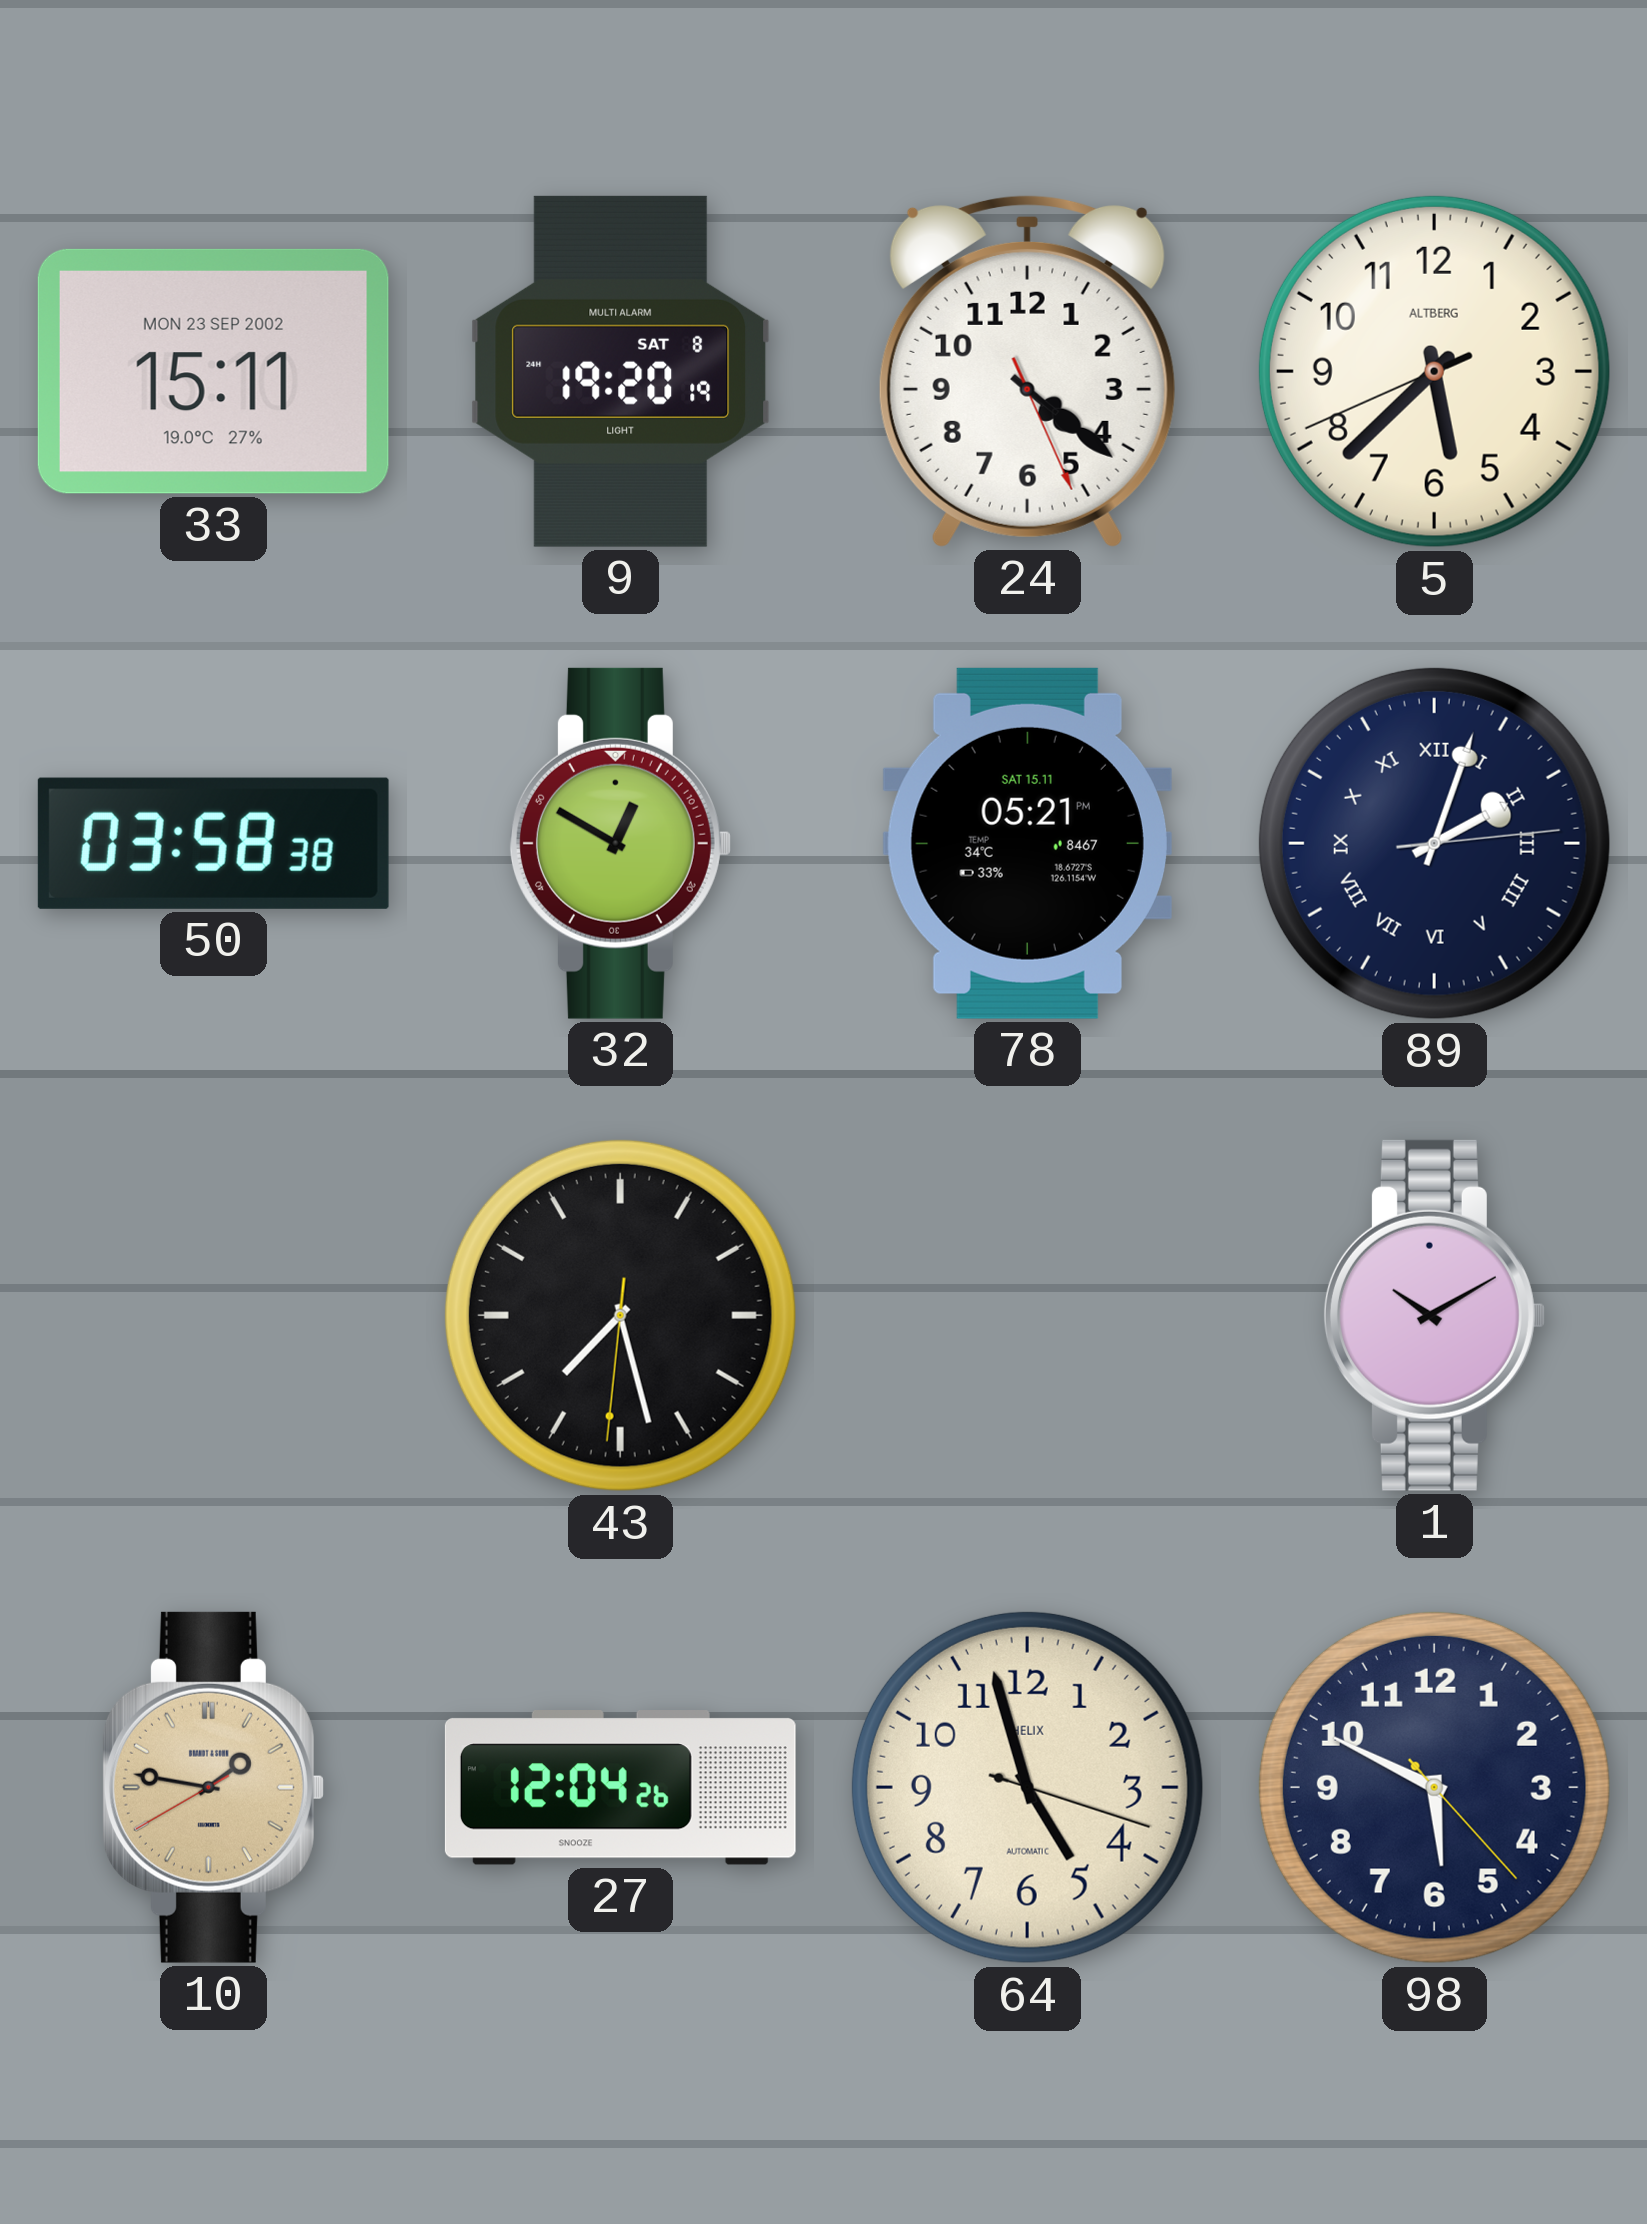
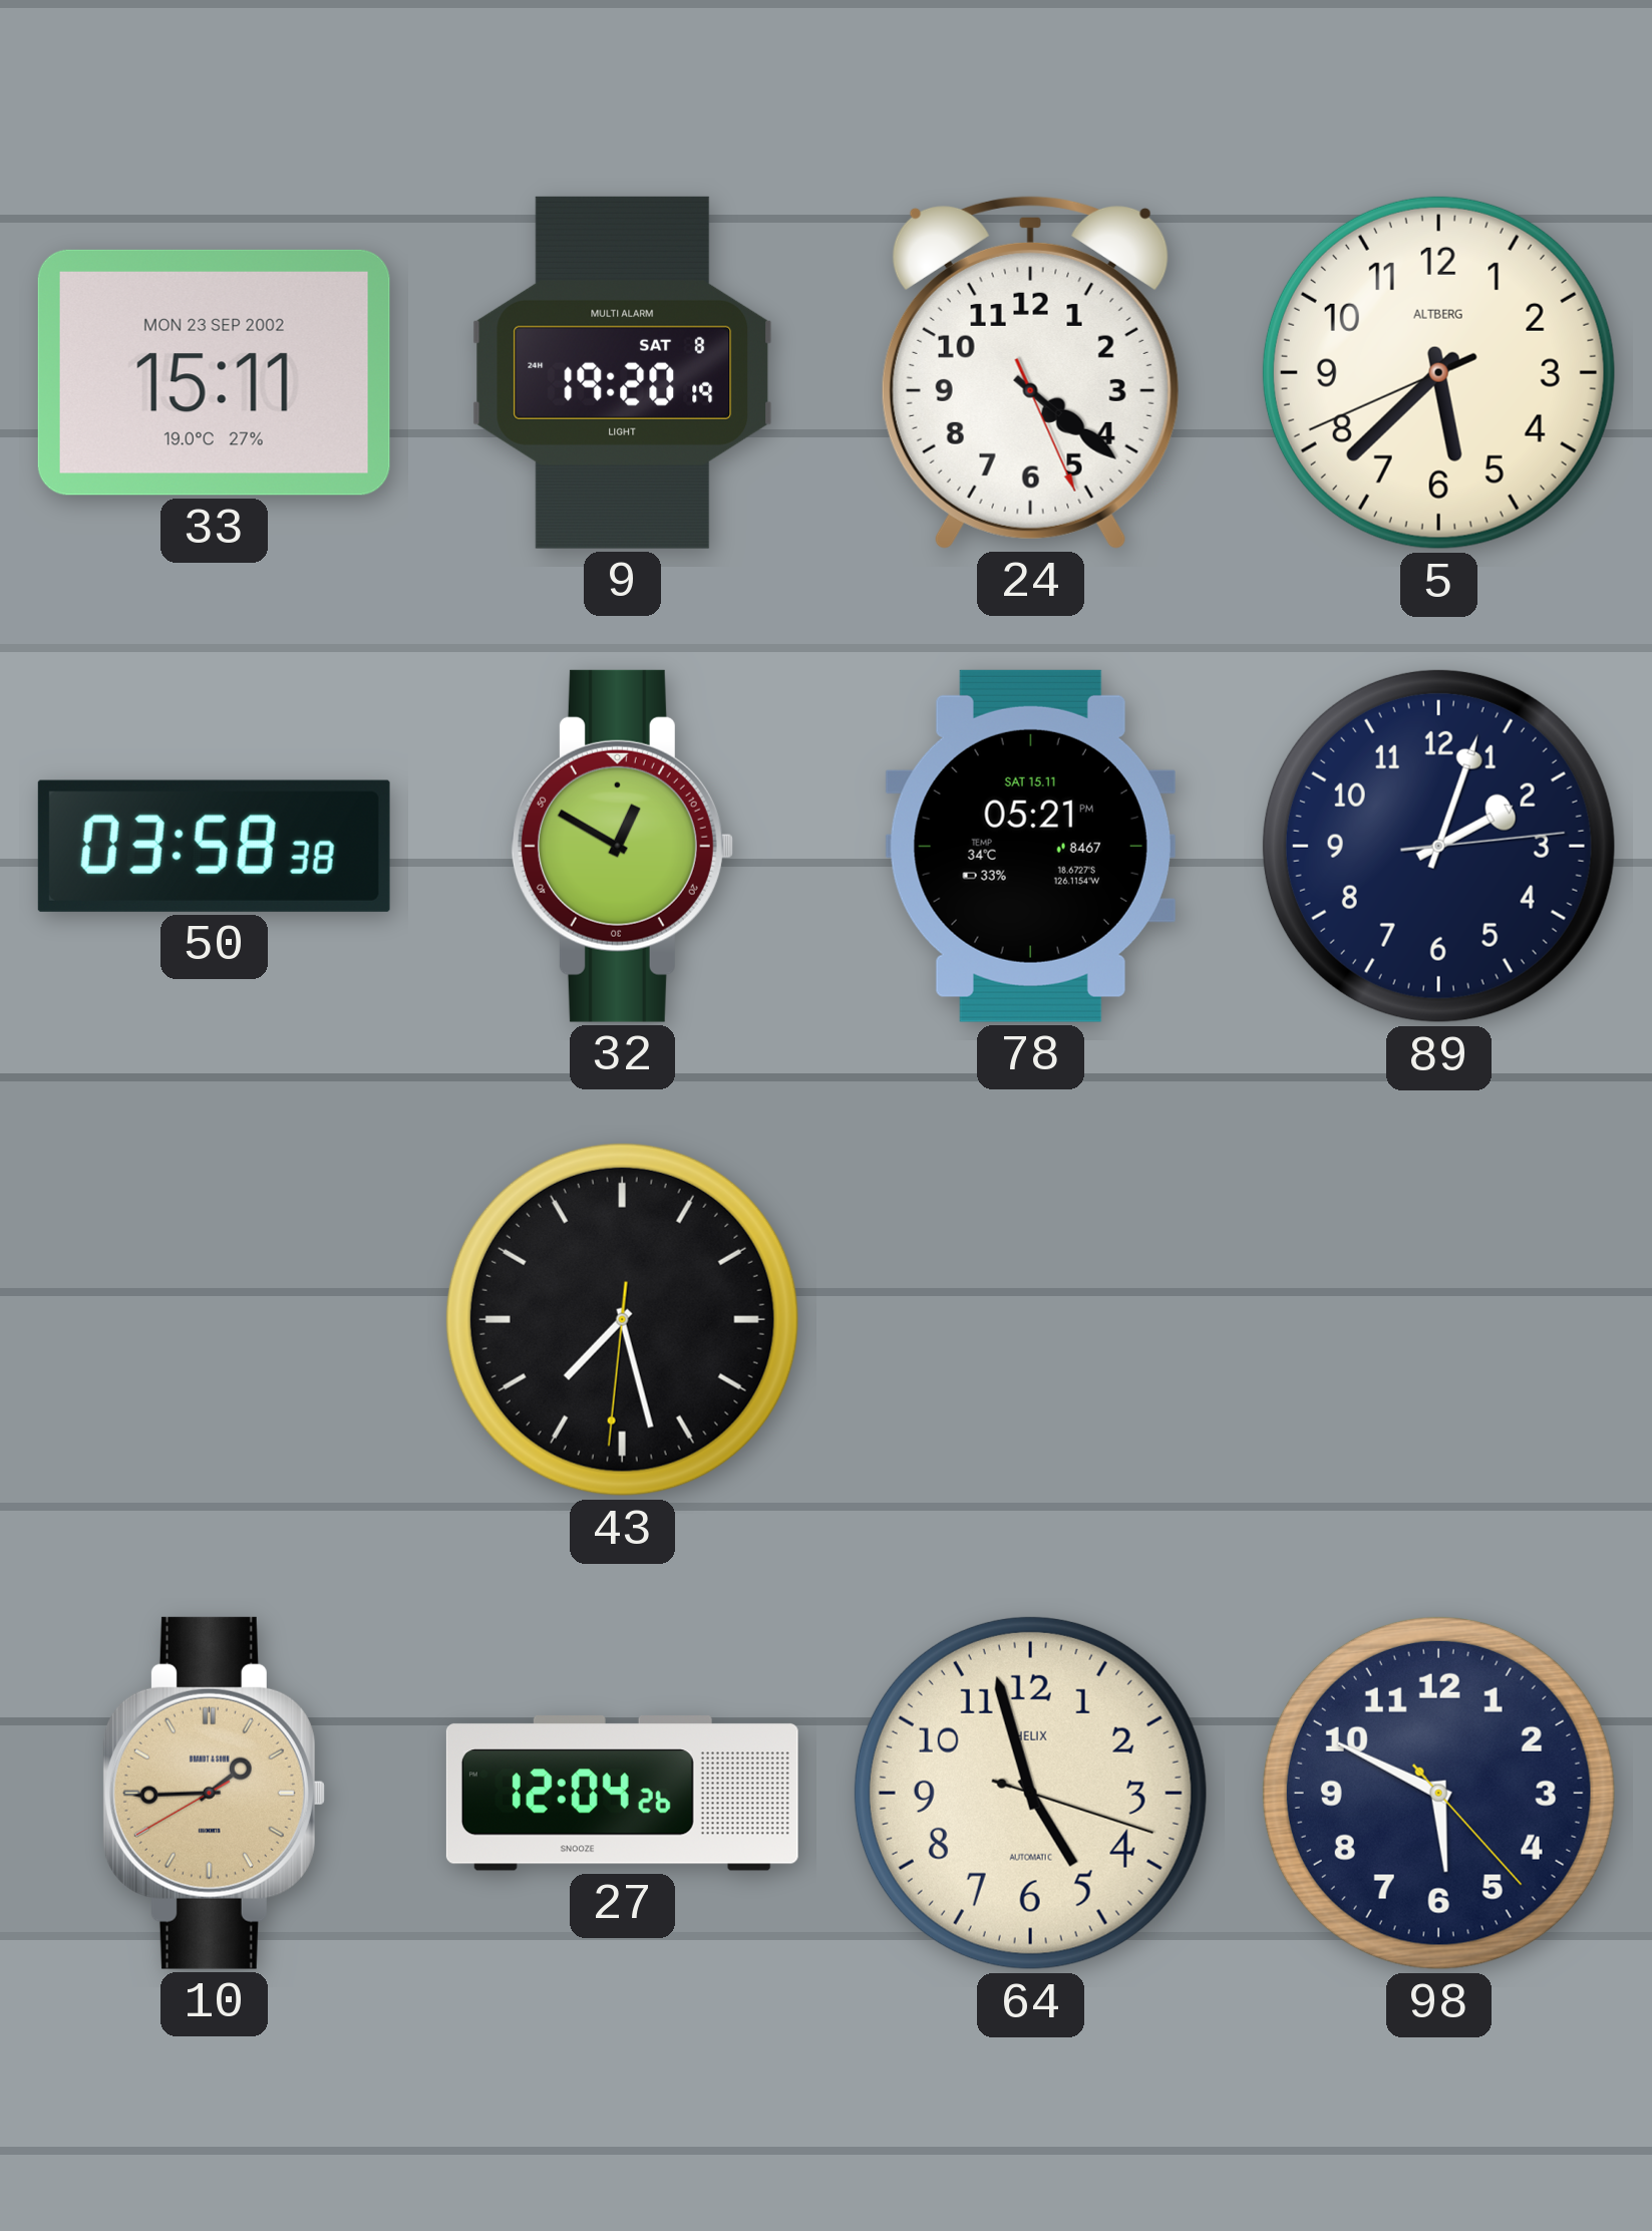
89 numerals: Roman -> Arabic (1438, 846)
1: 10:10 -> none (1434, 1315)
10: 1:46 -> 1:44 (214, 1793)
